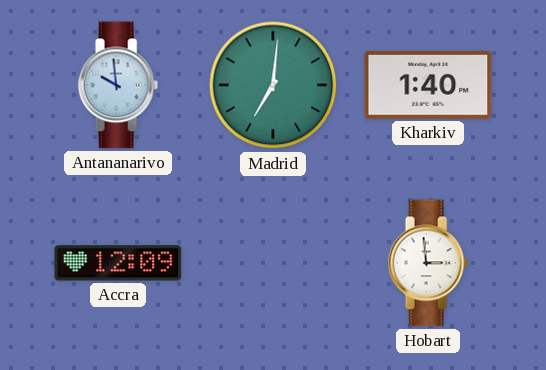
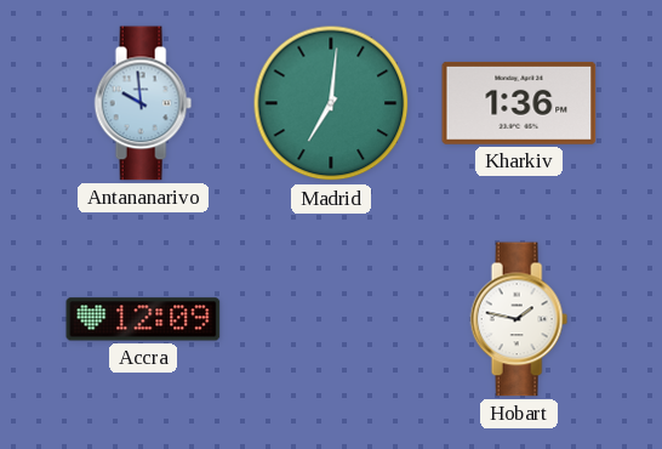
Kharkiv: 1:40 -> 1:36 (519, 103)
Hobart: 2:59 -> 1:47 (519, 319)
